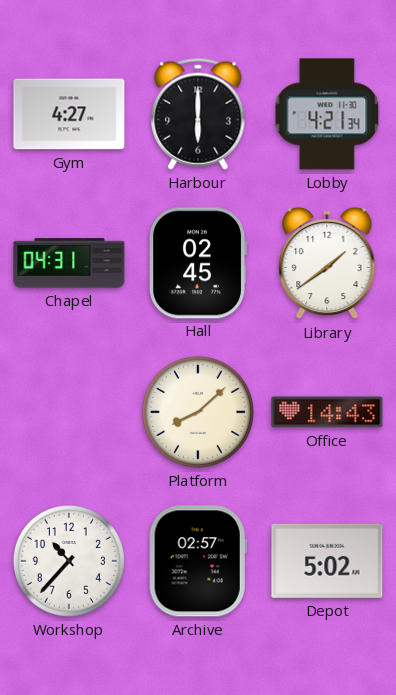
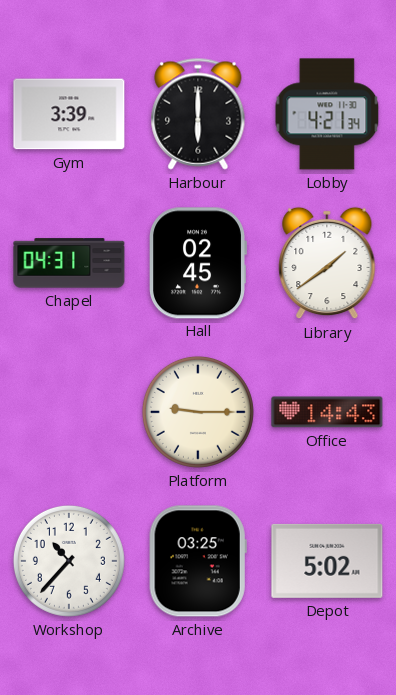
Gym: 4:27 -> 3:39 (69, 114)
Platform: 8:08 -> 9:15 (198, 412)
Archive: 02:57 -> 03:25 (198, 561)
